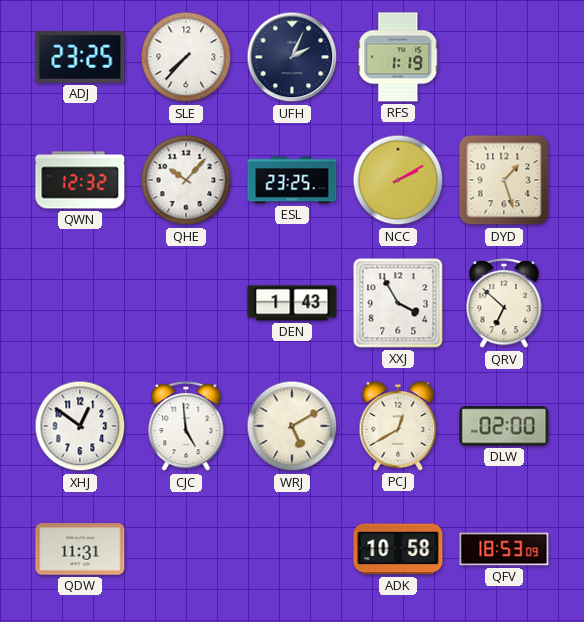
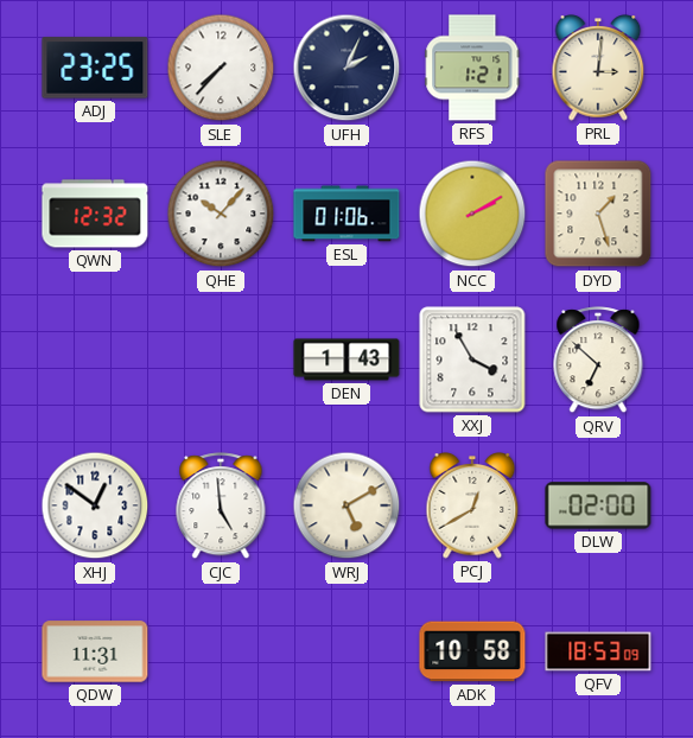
RFS: 1:19 -> 1:21 (472, 68)
PRL: none -> 3:01 (598, 68)
ESL: 23:25 -> 01:06 (346, 214)
